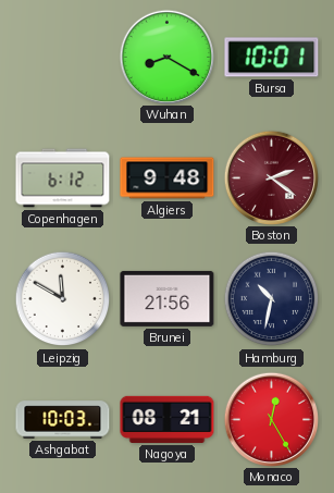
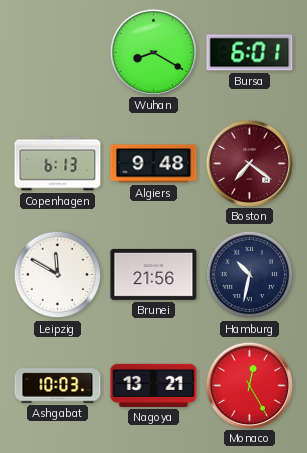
Bursa: 10:01 -> 6:01 (250, 53)
Copenhagen: 6:12 -> 6:13 (58, 164)
Boston: 2:21 -> 7:21 (249, 163)
Nagoya: 08:21 -> 13:21 (154, 385)
